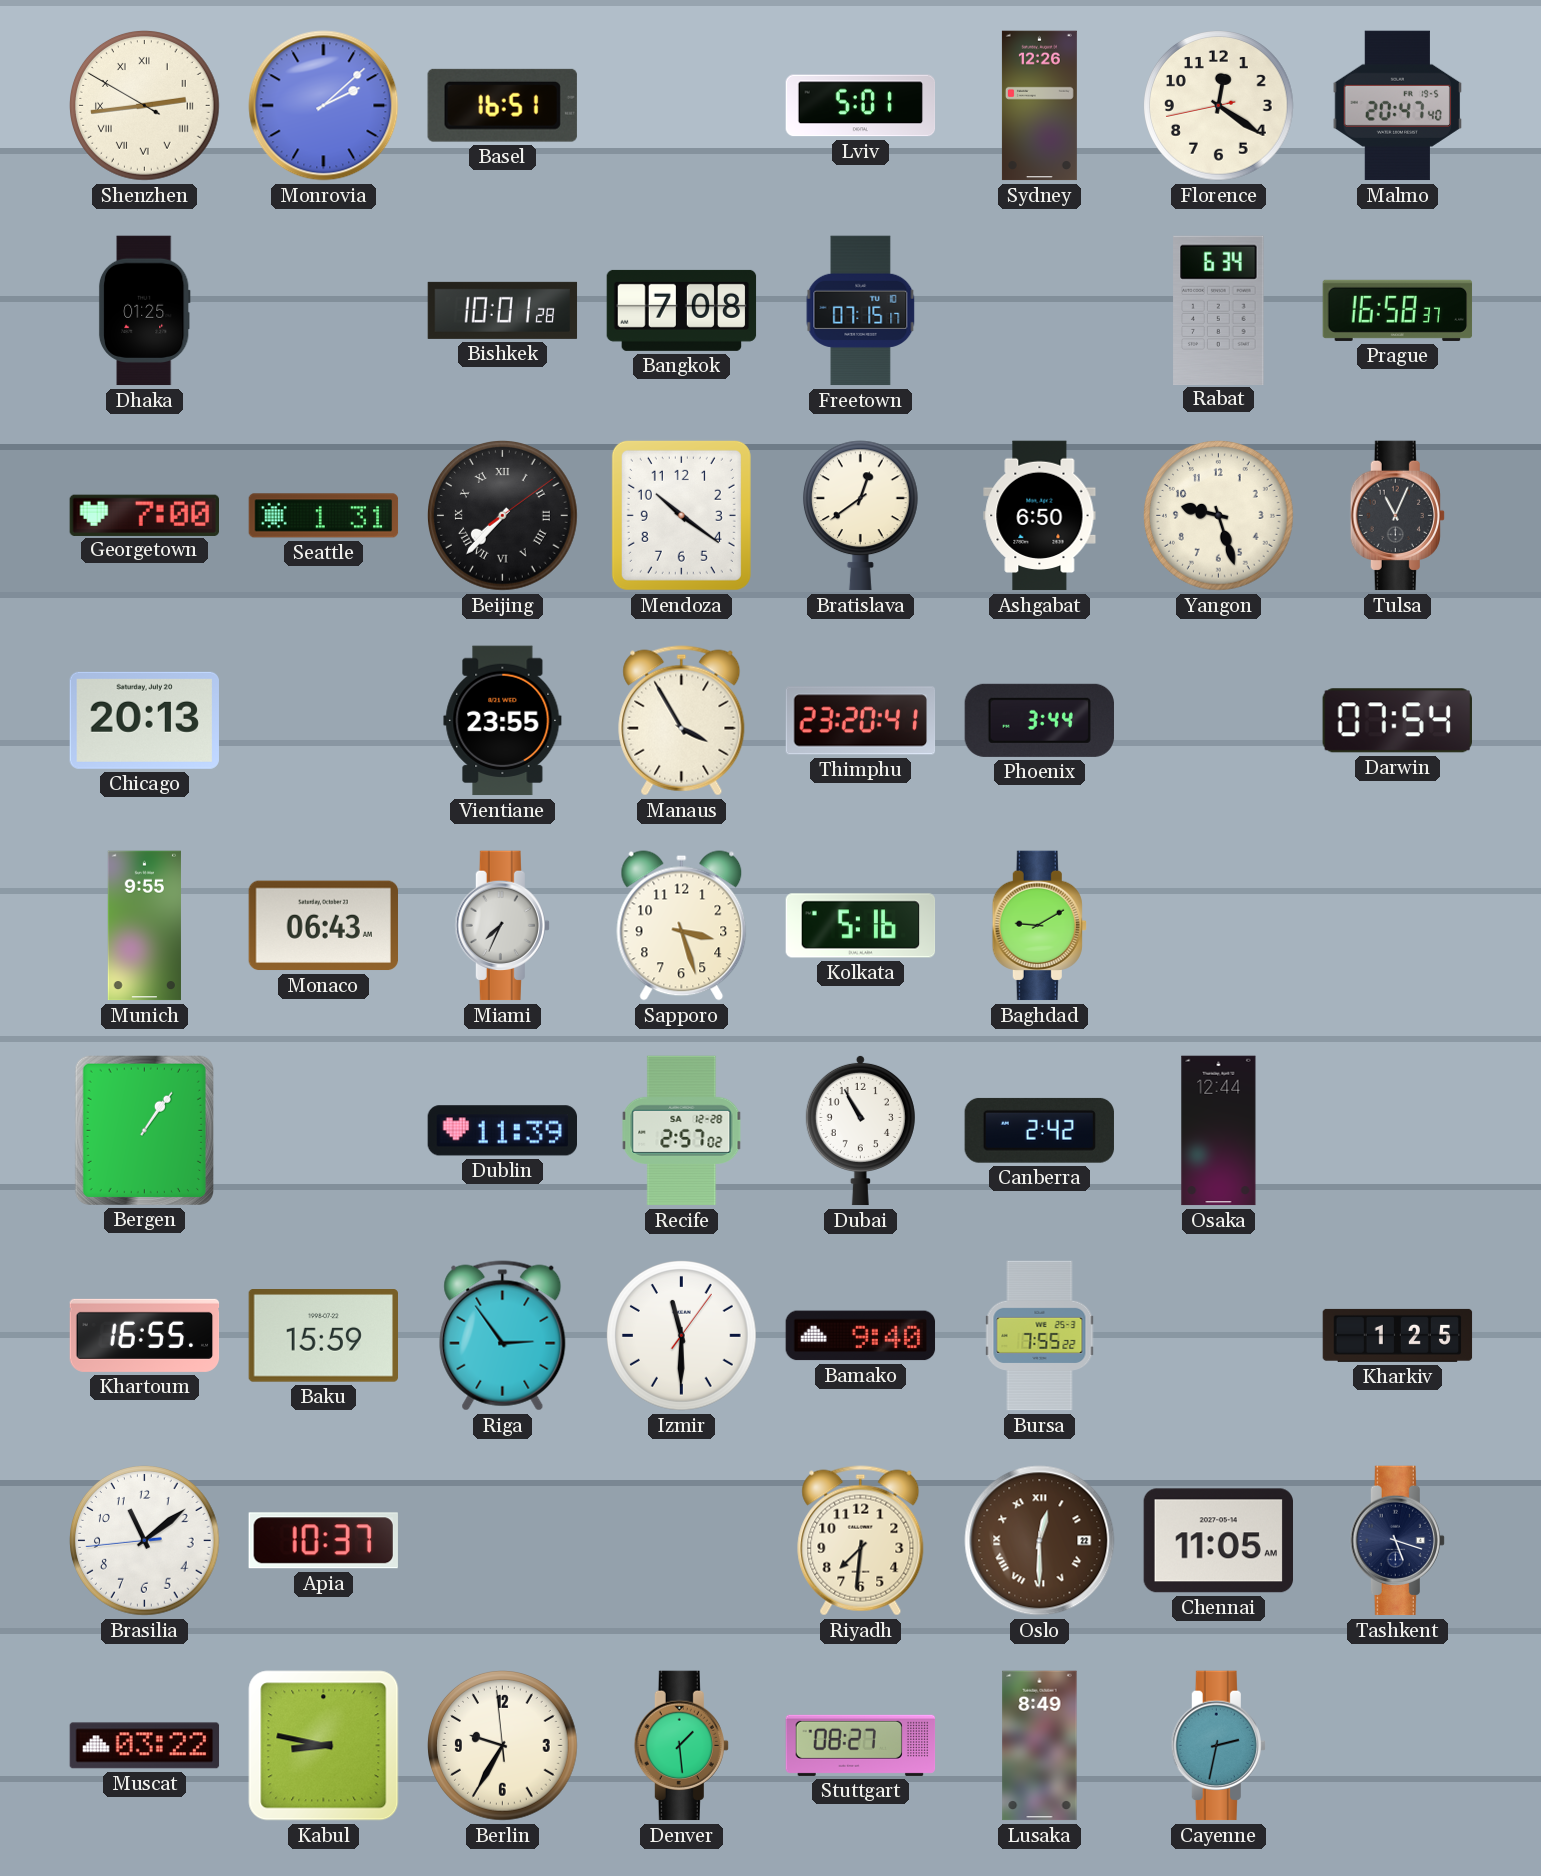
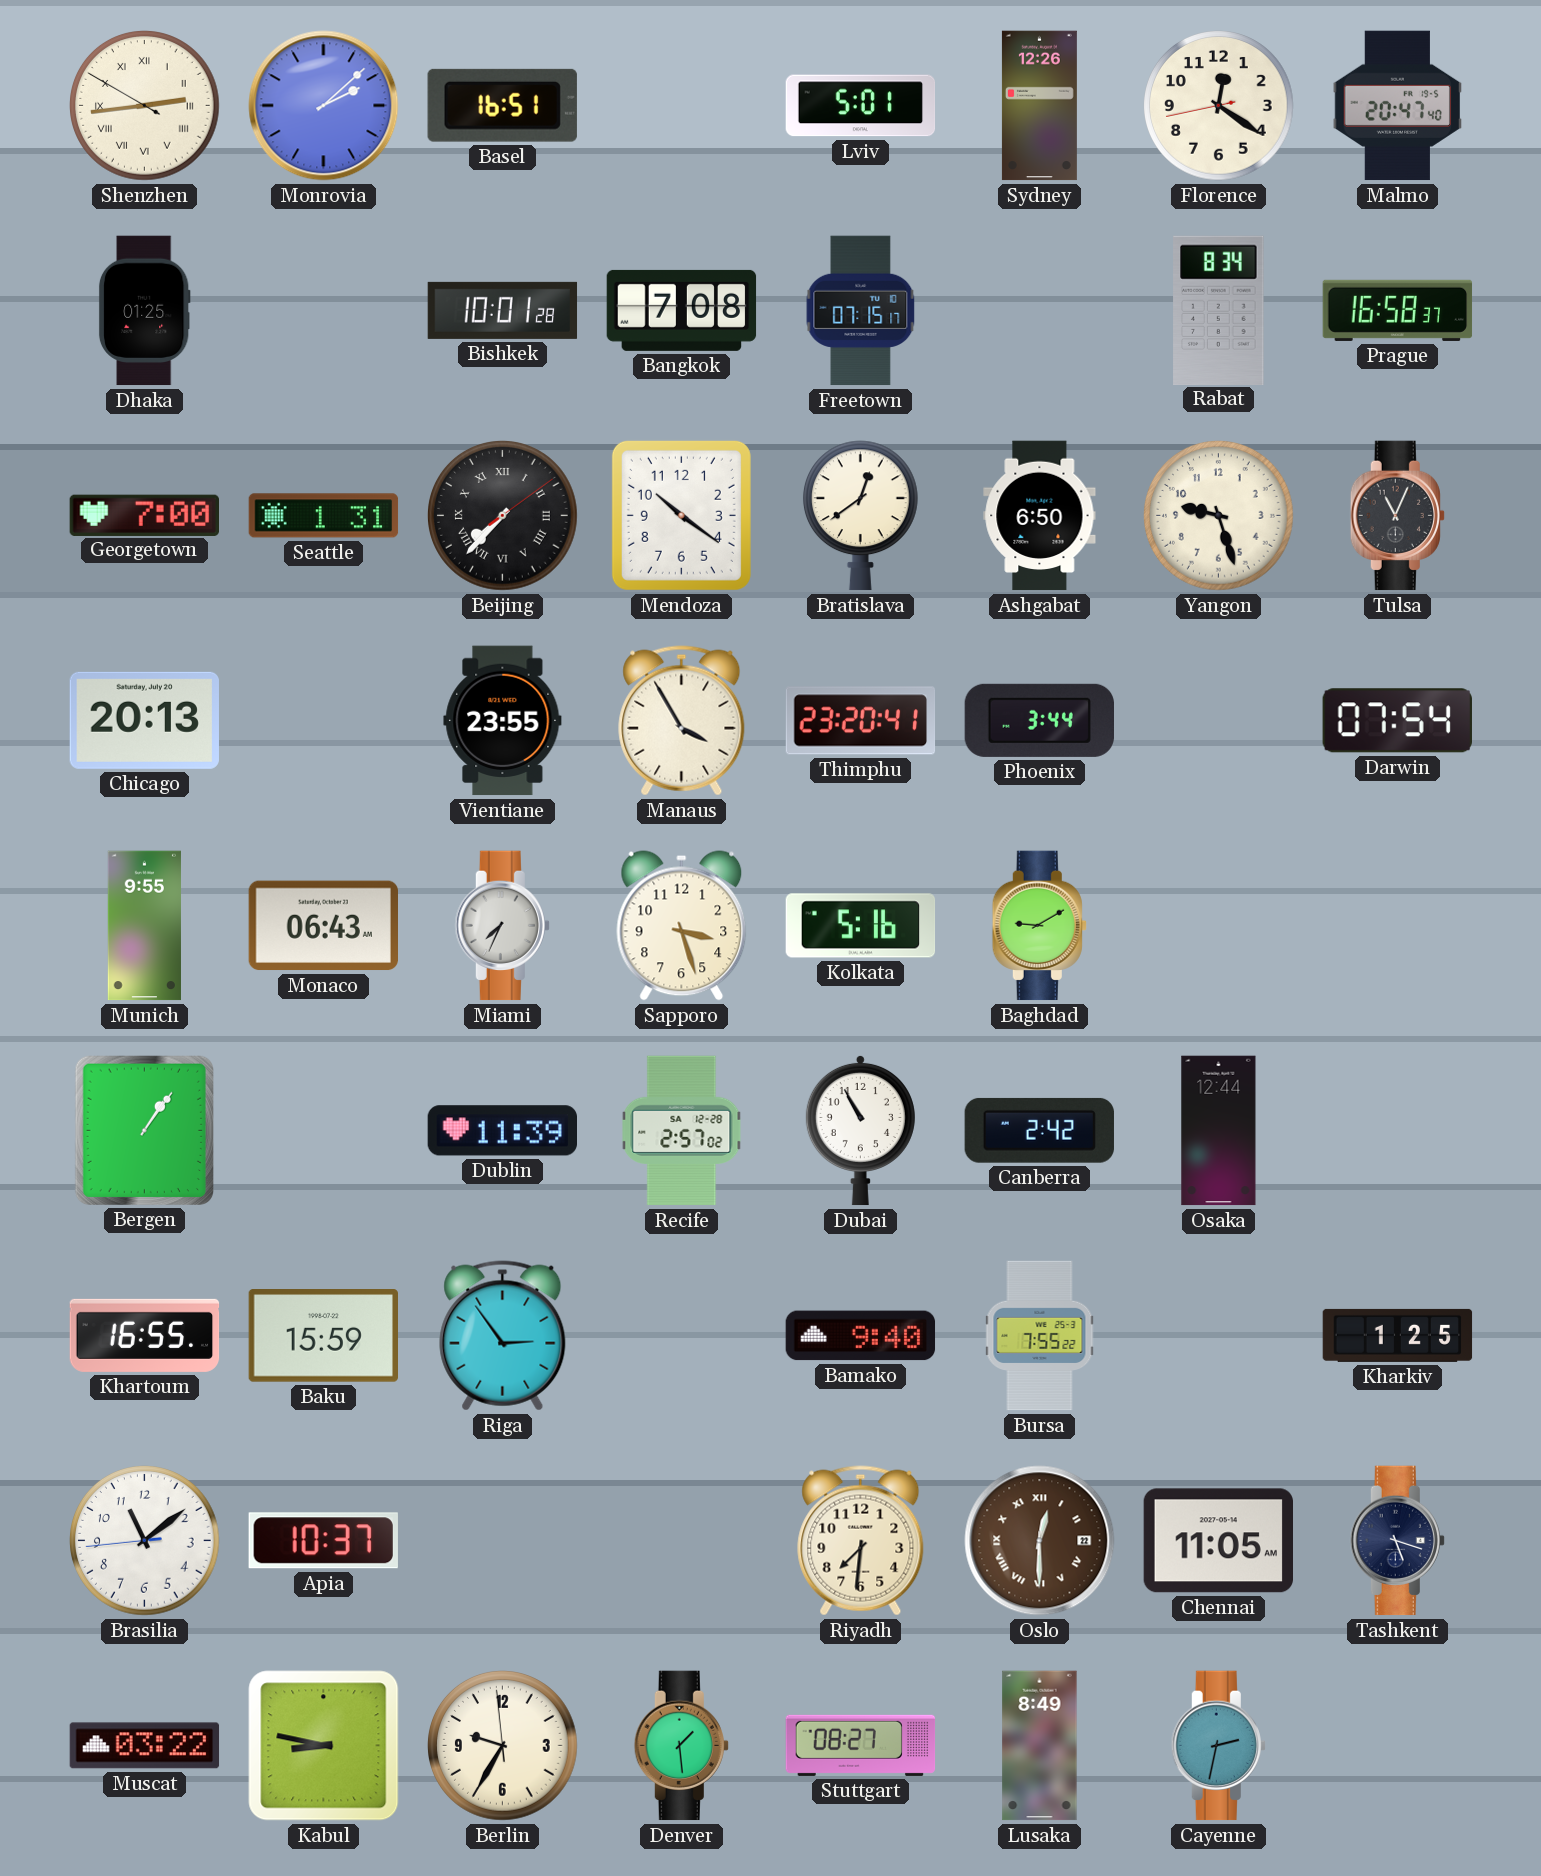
Rabat: 6:34 -> 8:34 (1219, 310)
Izmir: 11:30 -> none (682, 1336)
